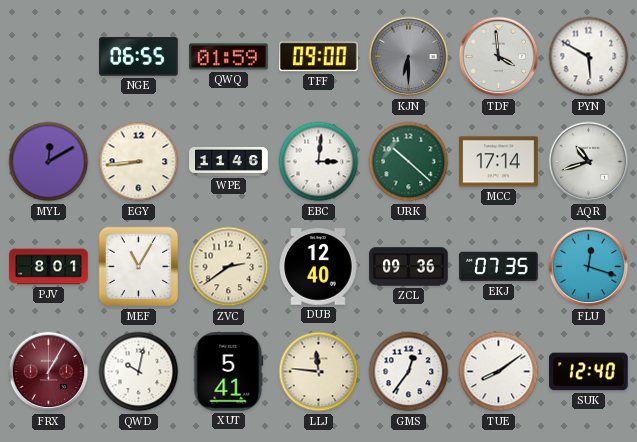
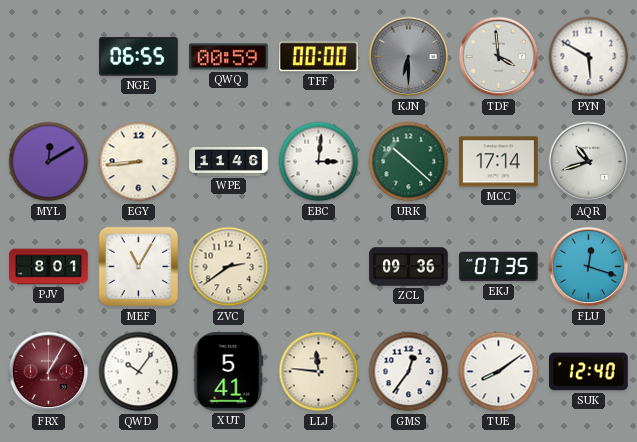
QWQ: 01:59 -> 00:59 (229, 57)
TFF: 09:00 -> 00:00 (319, 57)
DUB: 12:40 -> none (318, 267)
QWD: 10:02 -> 10:06 (139, 372)
